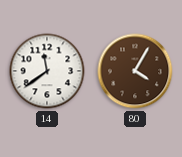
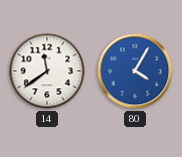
80 dial: brown -> blue (135, 71)
